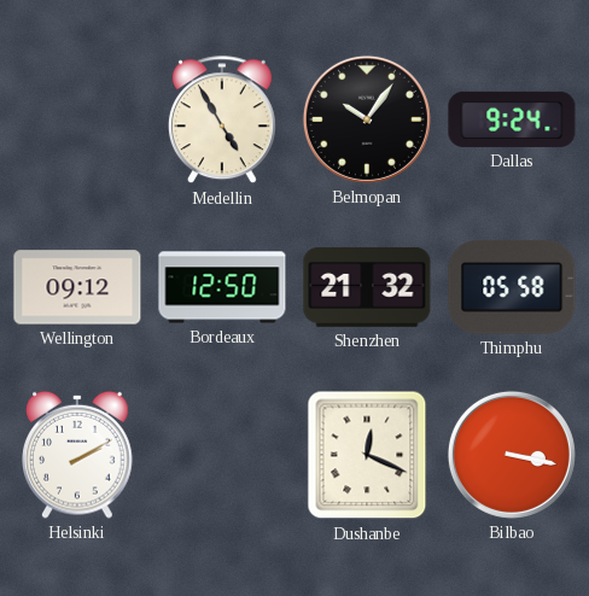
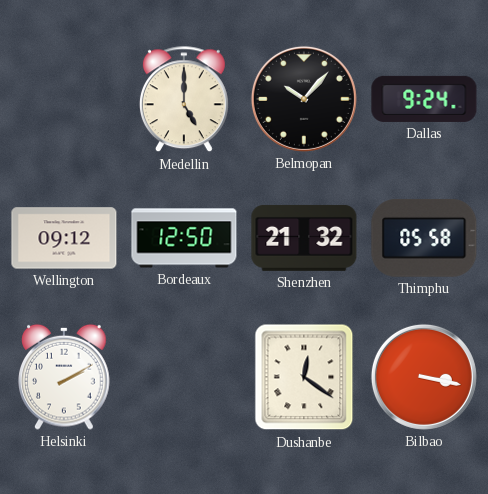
Medellin: 4:55 -> 5:00 (184, 100)
Belmopan: 10:06 -> 10:07 (304, 99)
Dushanbe: 12:19 -> 12:21 (304, 377)
